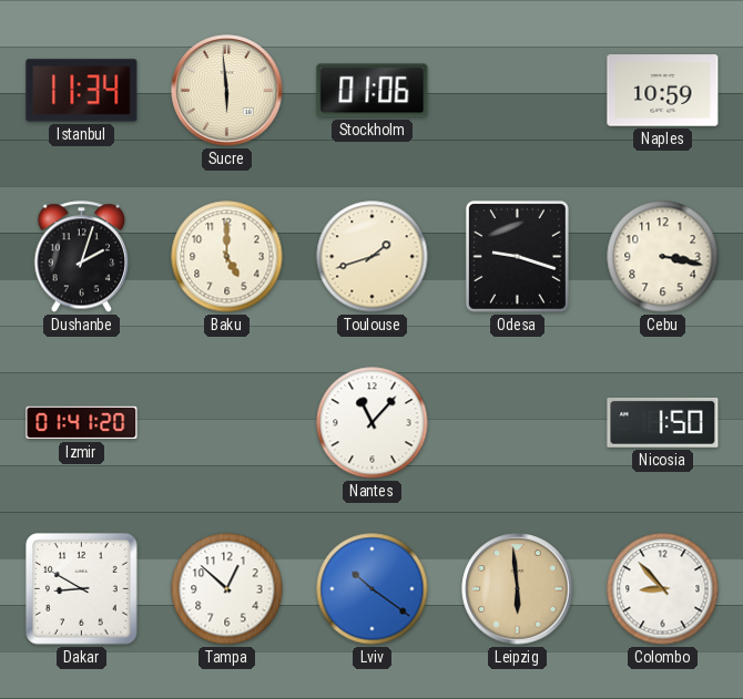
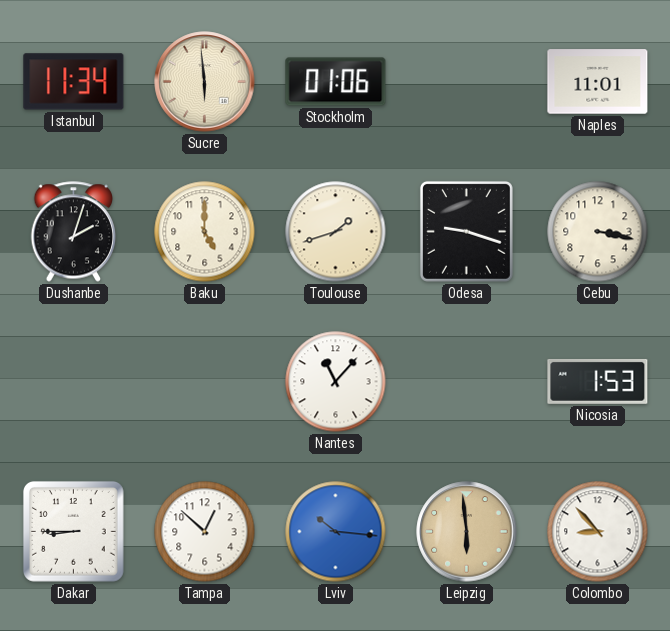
Naples: 10:59 -> 11:01 (598, 82)
Izmir: 01:41 -> none (82, 423)
Nicosia: 1:50 -> 1:53 (598, 381)
Dakar: 8:50 -> 8:45 (73, 531)
Lviv: 10:21 -> 10:16 (336, 532)
